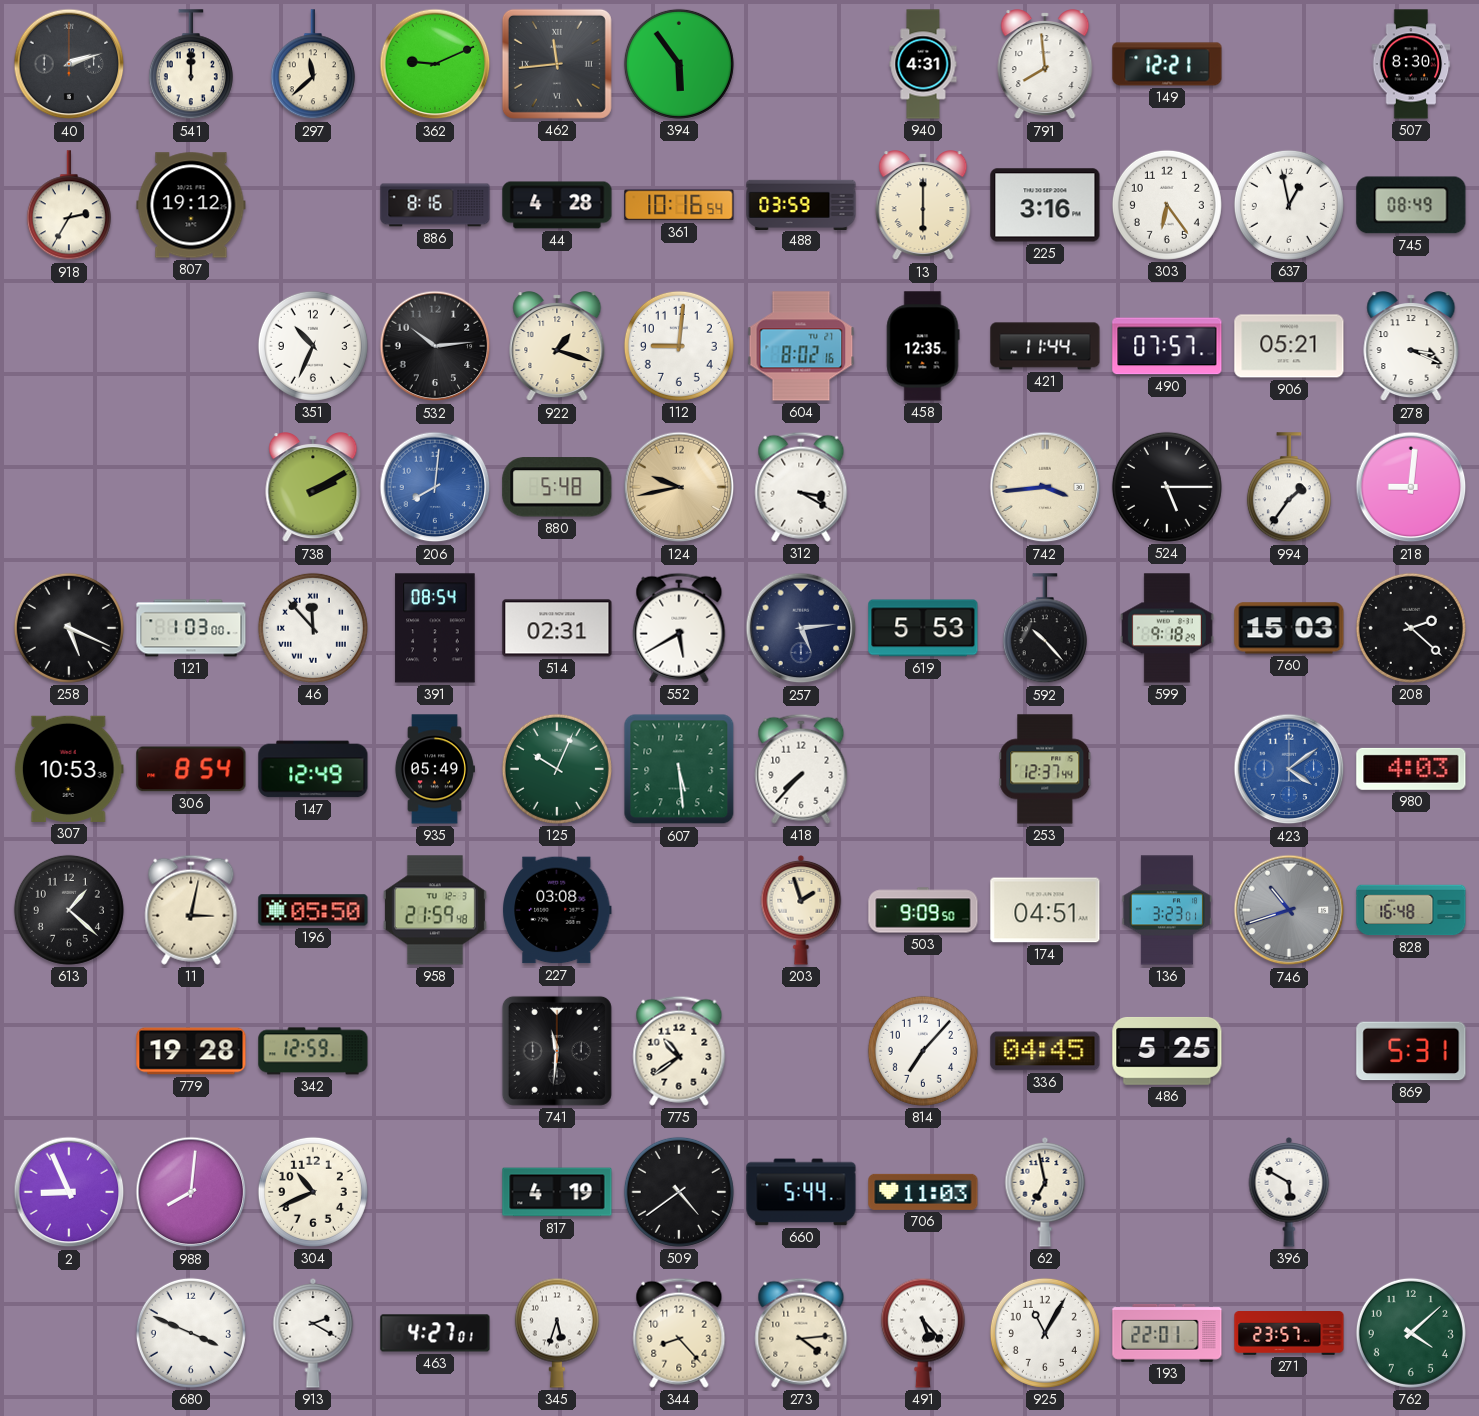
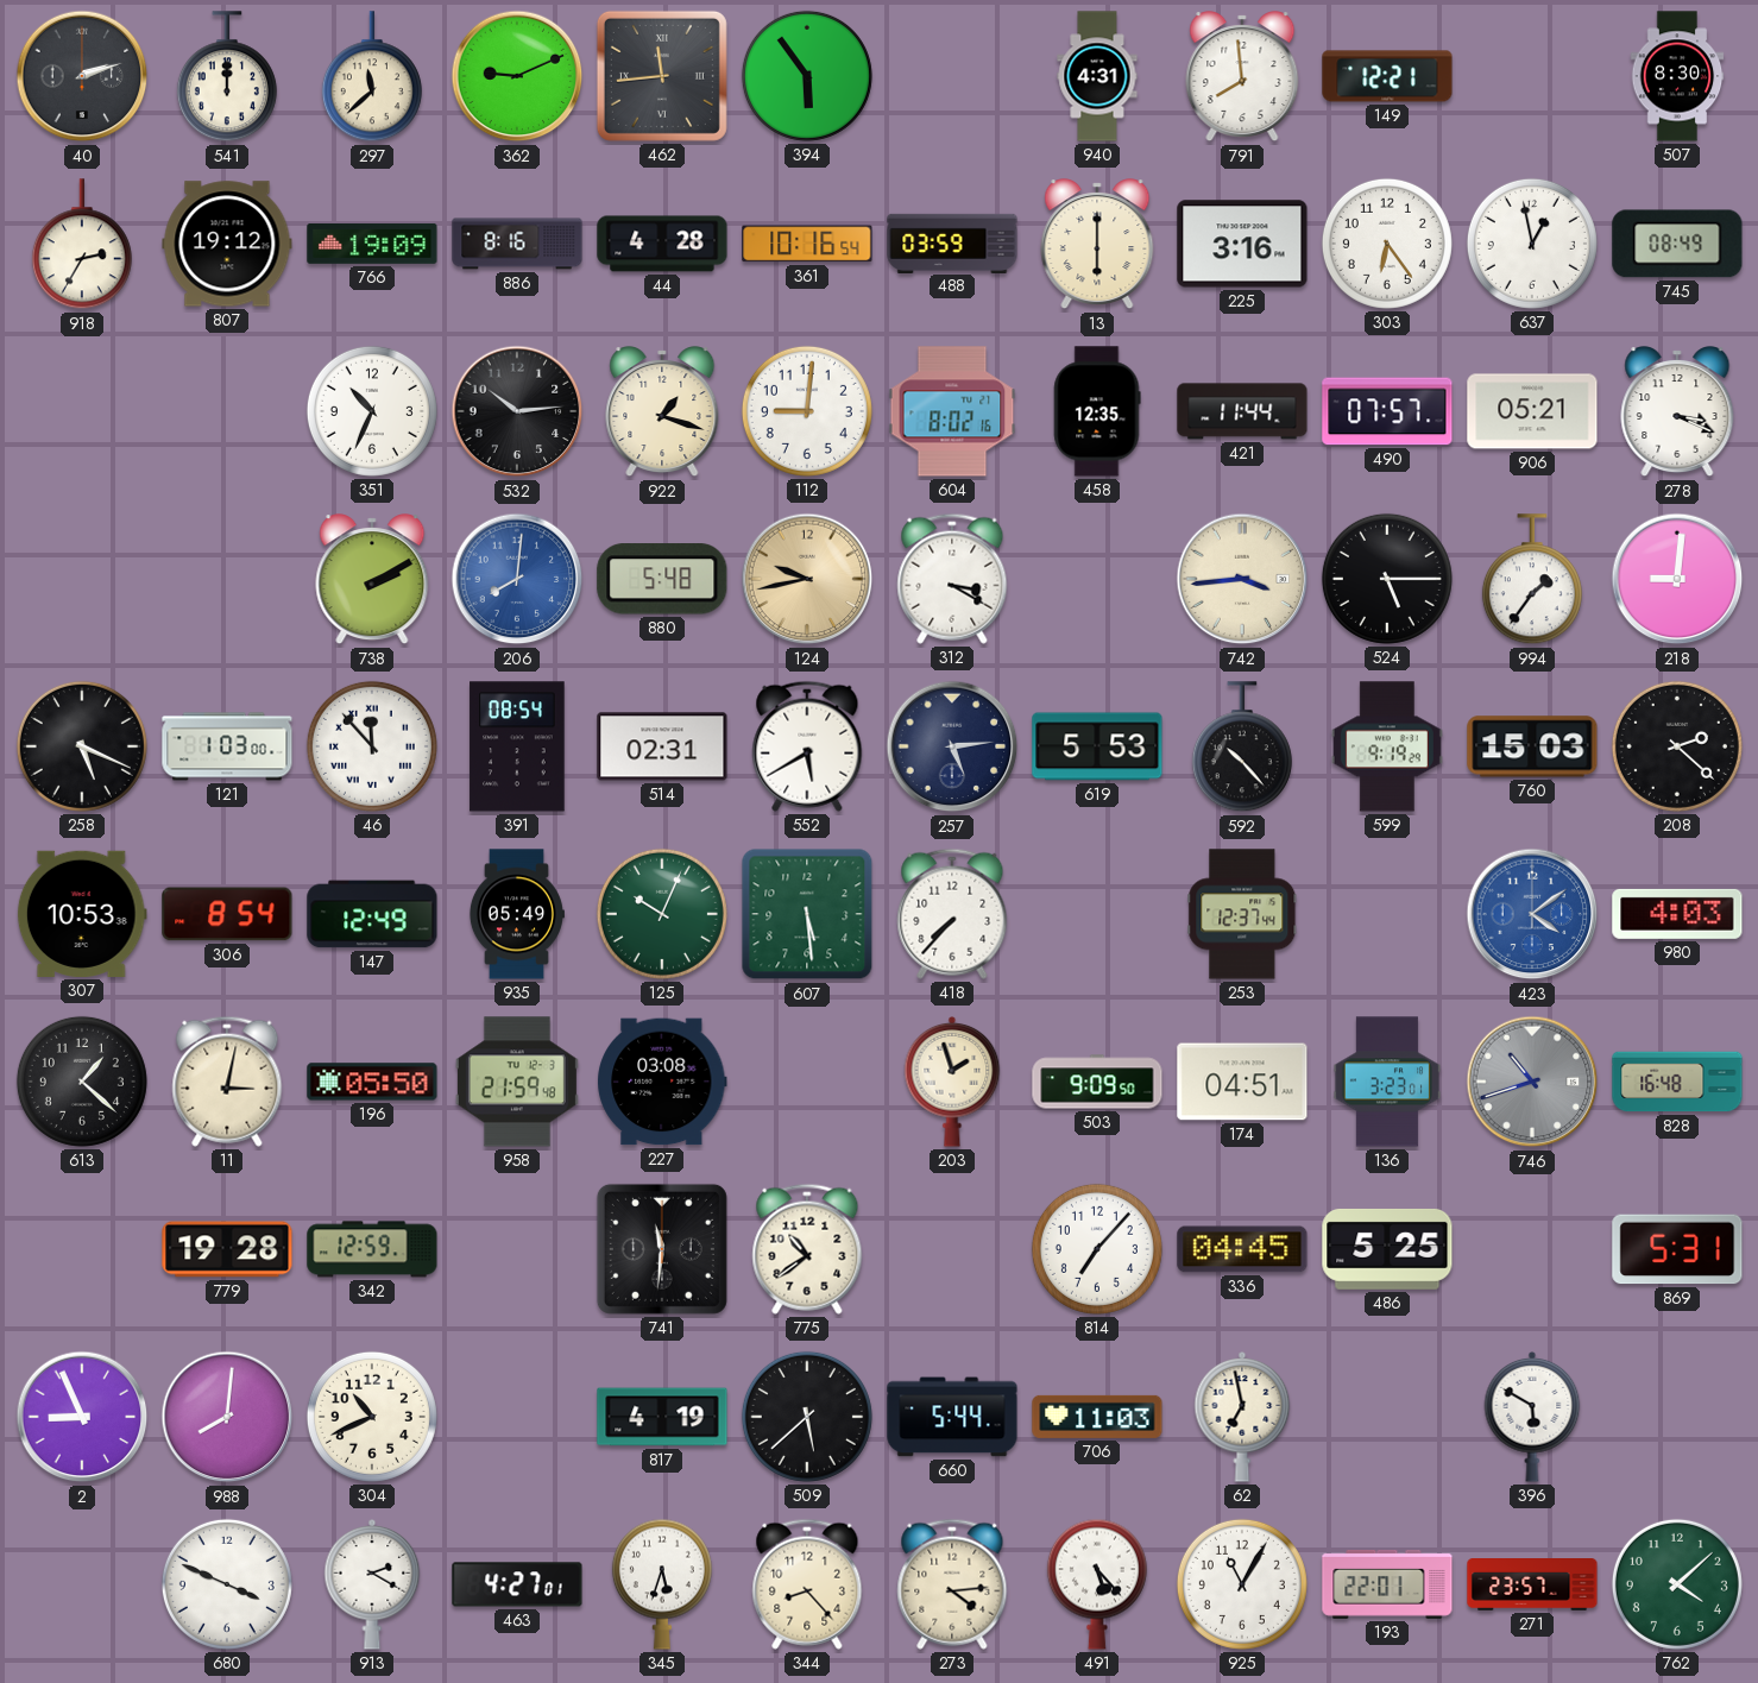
766: none -> 19:09 (372, 244)
599: 9:18 -> 9:19 (1387, 746)
509: 4:39 -> 5:38 (807, 1417)
